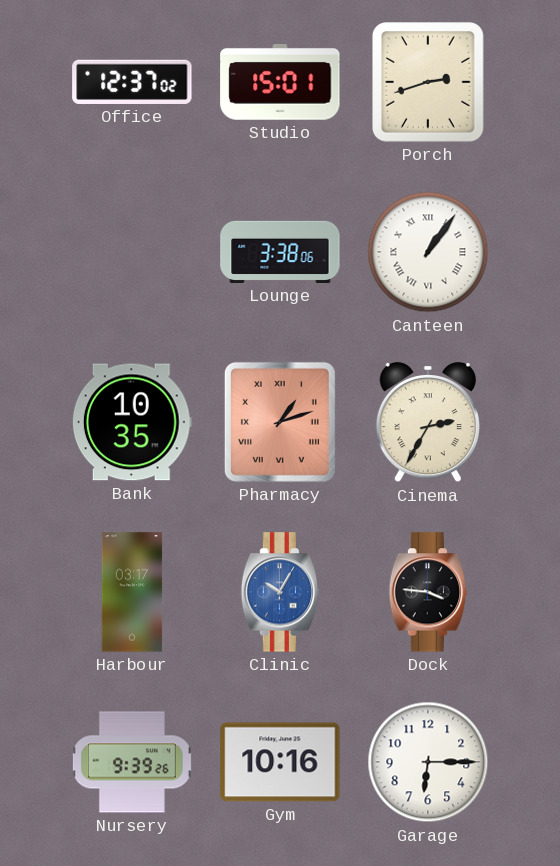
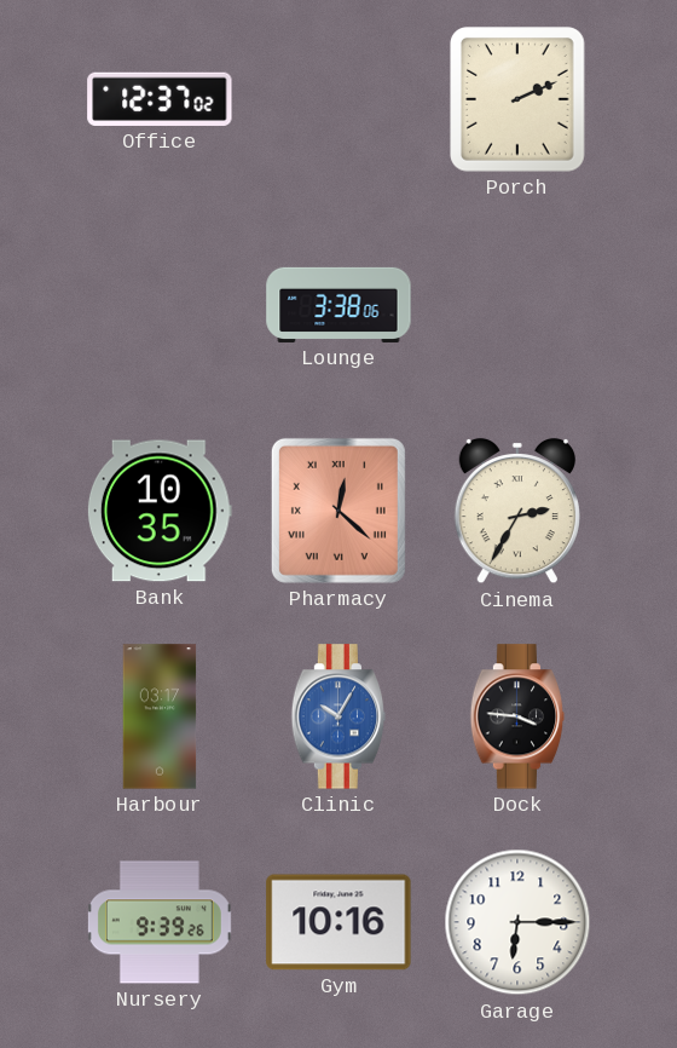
Studio: 15:01 -> none (280, 83)
Porch: 2:42 -> 2:11 (519, 99)
Canteen: 1:06 -> none (428, 252)
Pharmacy: 1:12 -> 12:22 (338, 511)
